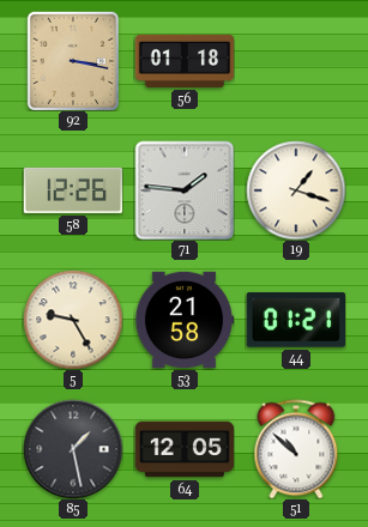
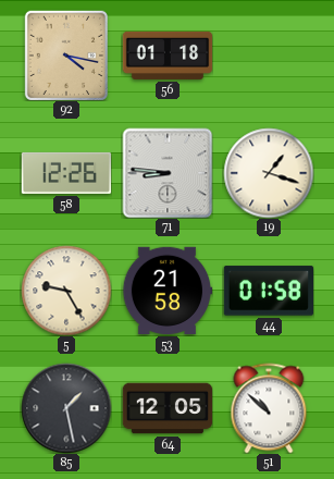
92: 3:17 -> 4:17 (66, 56)
71: 1:46 -> 8:46 (168, 173)
44: 01:21 -> 01:58 (268, 291)
